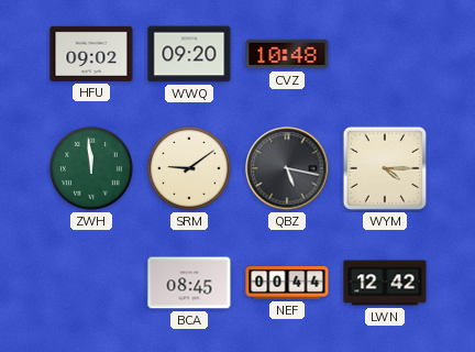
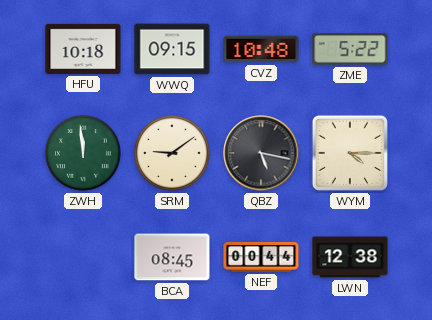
HFU: 09:02 -> 10:18 (83, 49)
WWQ: 09:20 -> 09:15 (172, 49)
ZME: none -> 5:22 (350, 49)
LWN: 12:42 -> 12:38 (350, 257)
